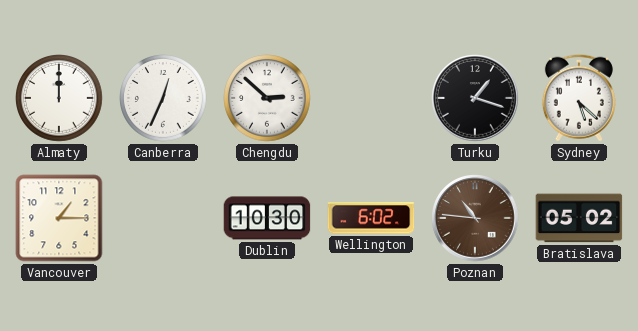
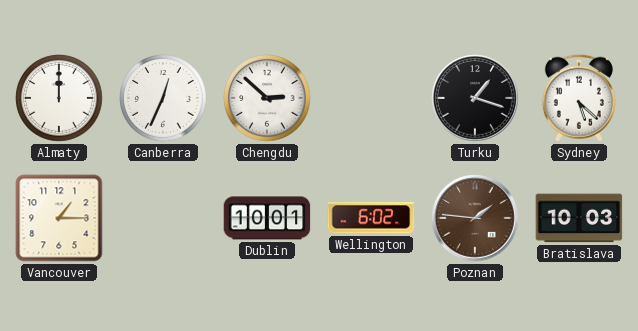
Dublin: 10:30 -> 10:01 (267, 218)
Poznan: 10:46 -> 1:46 (475, 218)
Bratislava: 05:02 -> 10:03 (579, 218)
